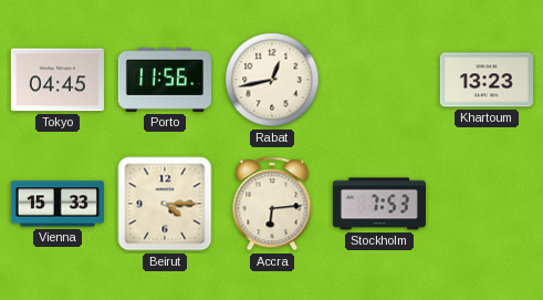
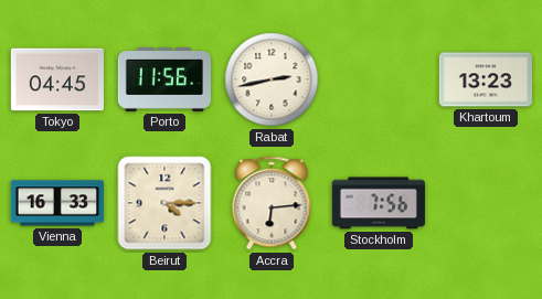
Rabat: 12:43 -> 2:43 (272, 79)
Vienna: 15:33 -> 16:33 (57, 203)
Stockholm: 7:53 -> 7:56 (379, 203)
